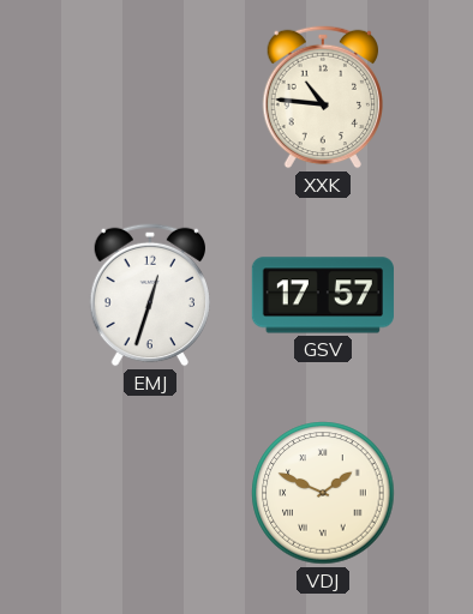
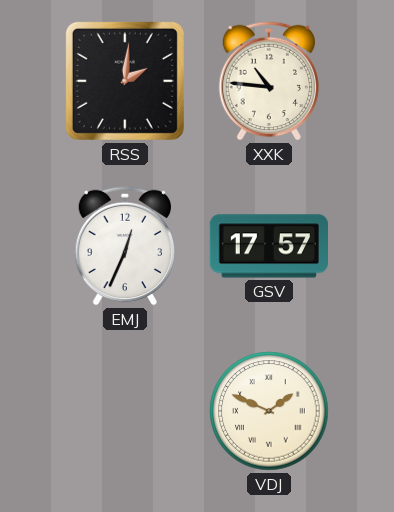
RSS: none -> 2:01 (125, 81)
EMJ: 12:33 -> 12:34 (125, 246)
